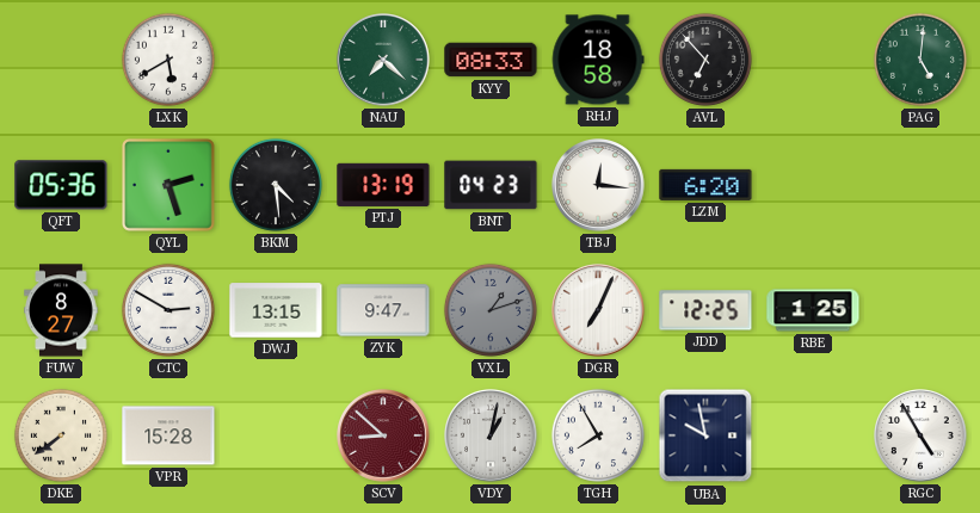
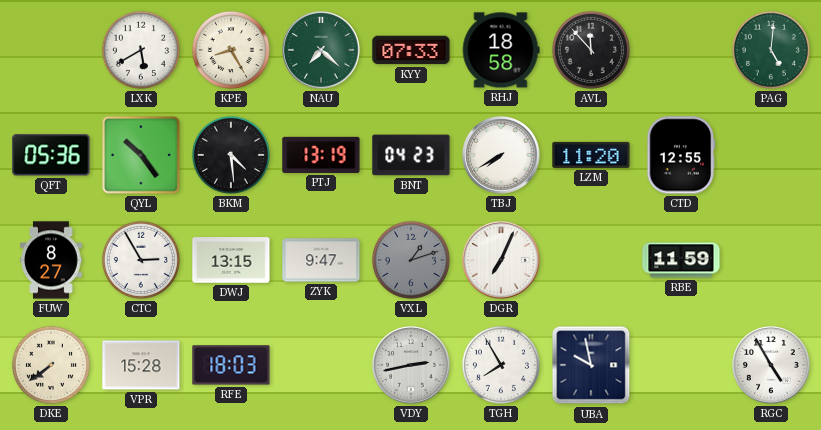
KPE: none -> 8:25 (231, 50)
KYY: 08:33 -> 07:33 (411, 50)
AVL: 6:53 -> 11:53 (591, 50)
QYL: 2:27 -> 10:24 (142, 156)
TBJ: 12:16 -> 7:40 (502, 156)
LZM: 6:20 -> 11:20 (591, 155)
CTD: none -> 12:55 (681, 155)
CTC: 2:50 -> 2:55 (141, 260)
JDD: 12:25 -> none (705, 310)
RBE: 1:25 -> 11:59 (681, 260)
RFE: none -> 18:03 (231, 365)
SCV: 8:52 -> none (384, 437)
VDY: 1:02 -> 2:43 (412, 366)
